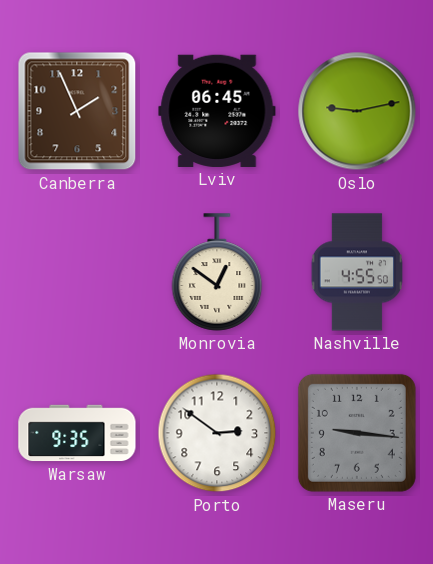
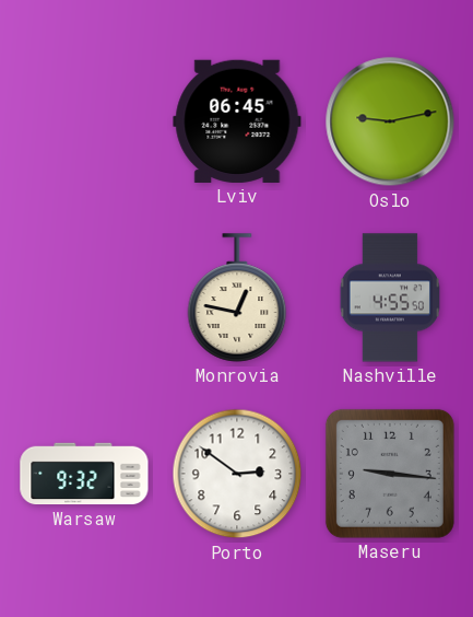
Canberra: 1:56 -> none (77, 111)
Monrovia: 12:51 -> 12:47 (237, 298)
Warsaw: 9:35 -> 9:32 (84, 474)
